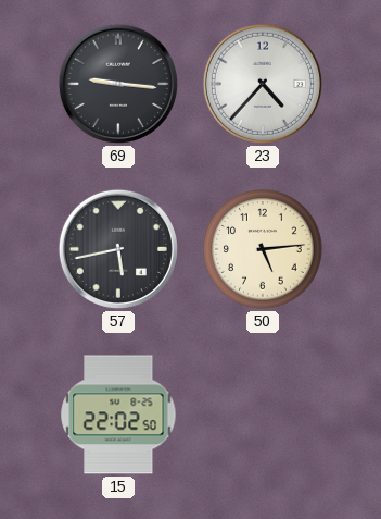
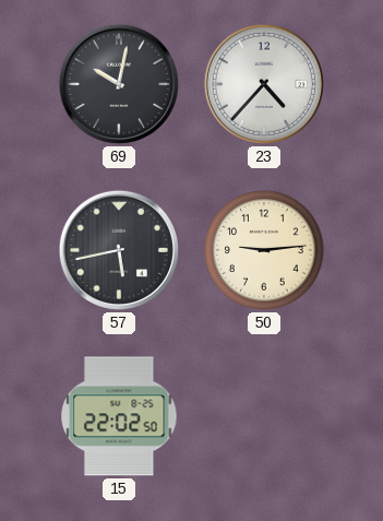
69: 9:16 -> 10:02 (119, 84)
50: 5:14 -> 9:14 (264, 250)
